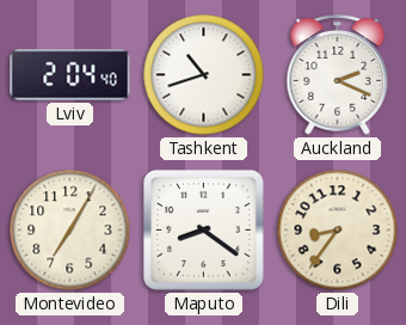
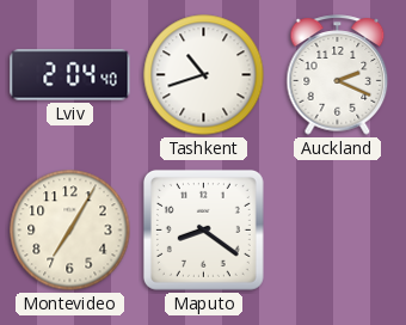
Dili: 8:36 -> none (338, 231)
